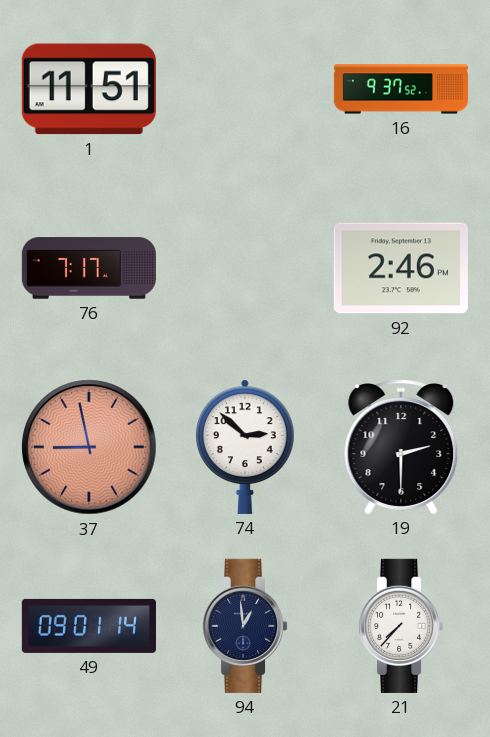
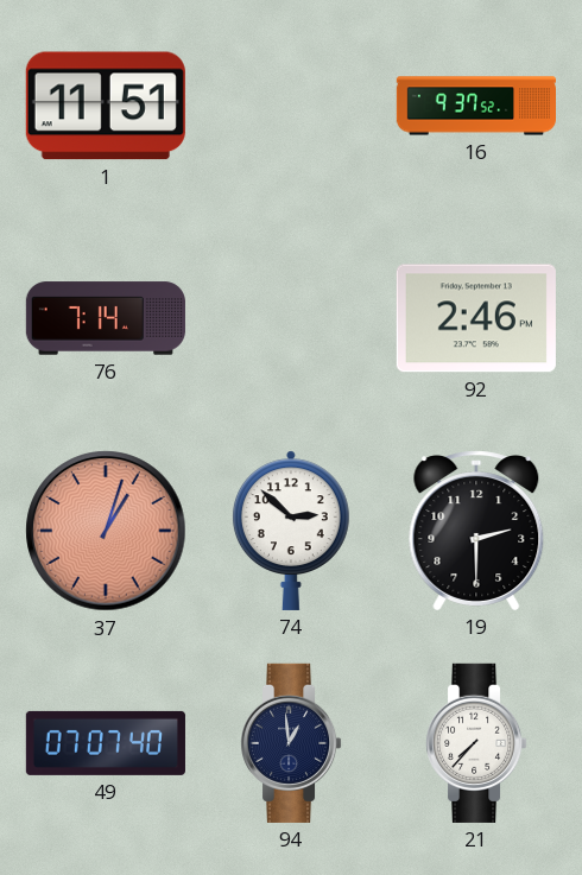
76: 7:17 -> 7:14 (106, 318)
37: 8:58 -> 1:03 (106, 531)
49: 09:01 -> 07:07 (106, 743)
